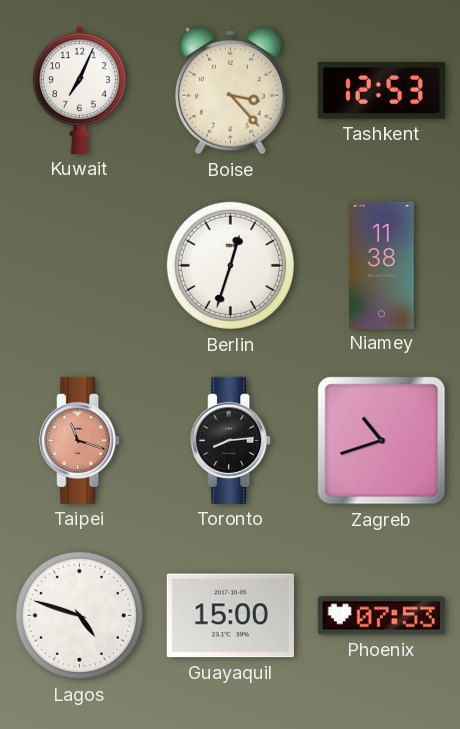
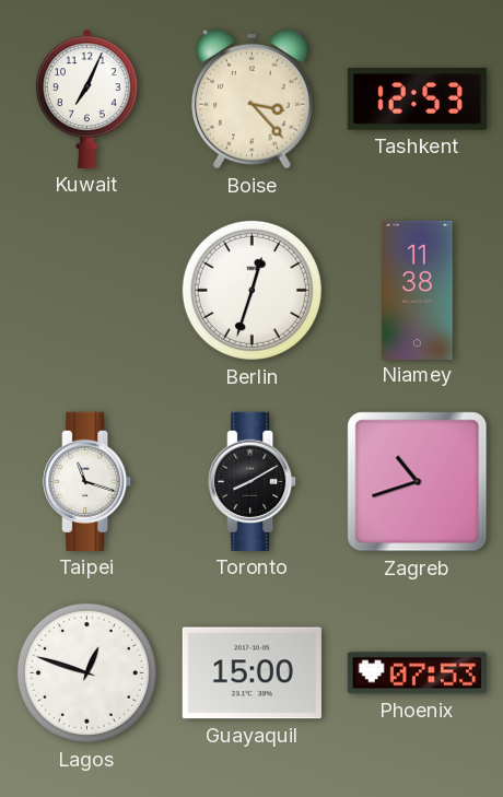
Taipei dial: salmon -> white (87, 481)
Toronto: 8:14 -> 8:10 (253, 481)
Lagos: 4:48 -> 12:48 (86, 672)
